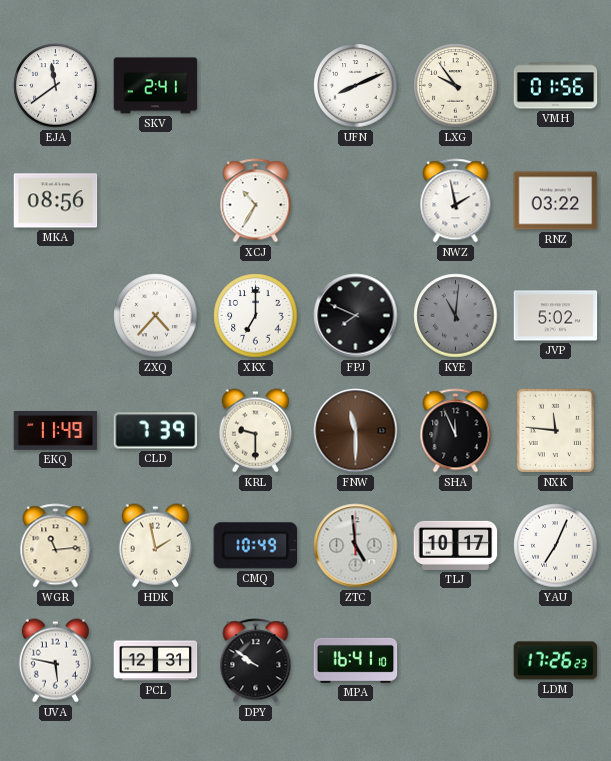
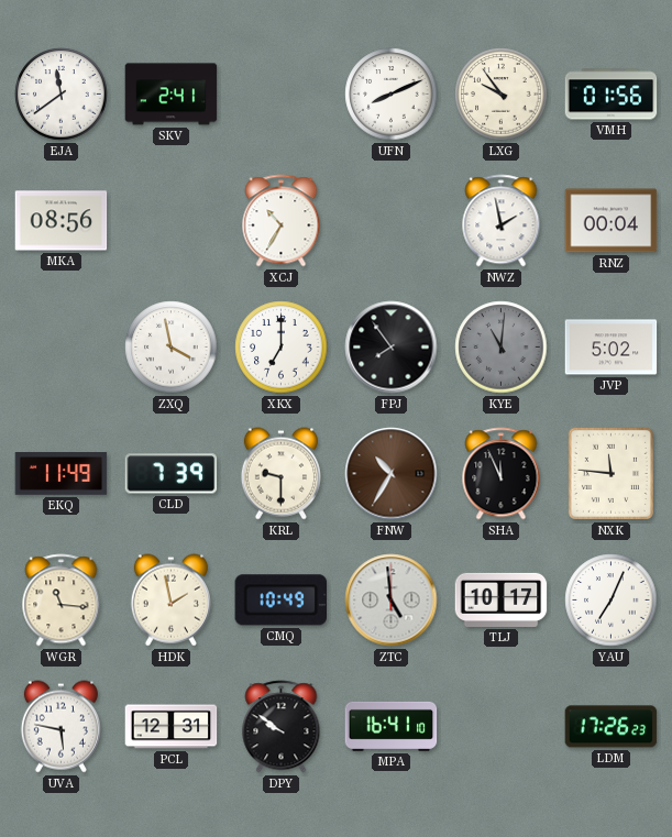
RNZ: 03:22 -> 00:04 (612, 221)
ZXQ: 4:37 -> 3:58 (172, 348)
FPJ: 7:49 -> 7:54 (392, 348)
FNW: 11:30 -> 10:35 (392, 474)
WGR: 11:14 -> 11:16 (62, 601)
